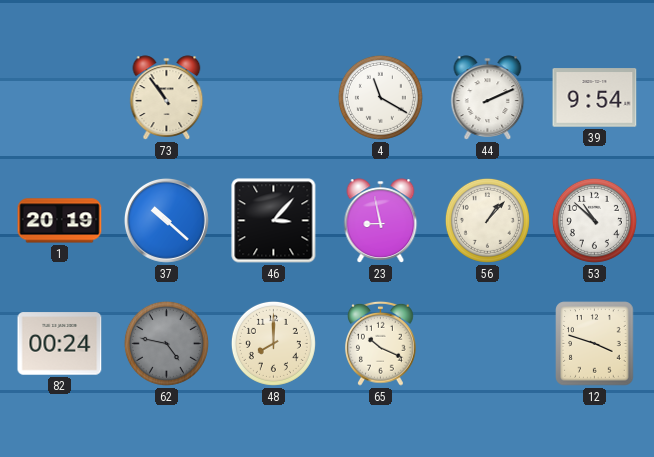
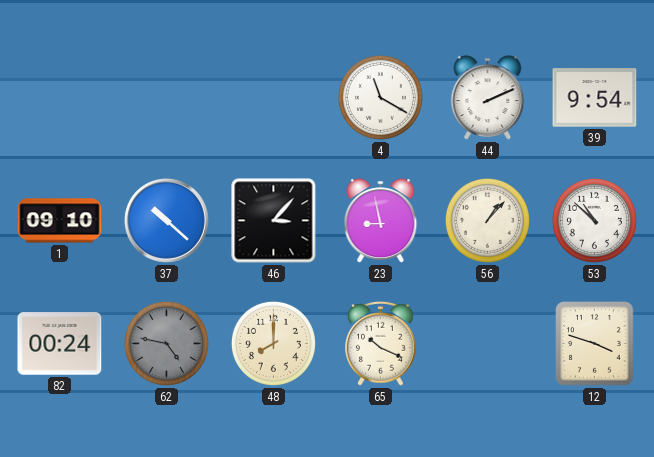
73: 10:54 -> none (167, 98)
1: 20:19 -> 09:10 (60, 221)
